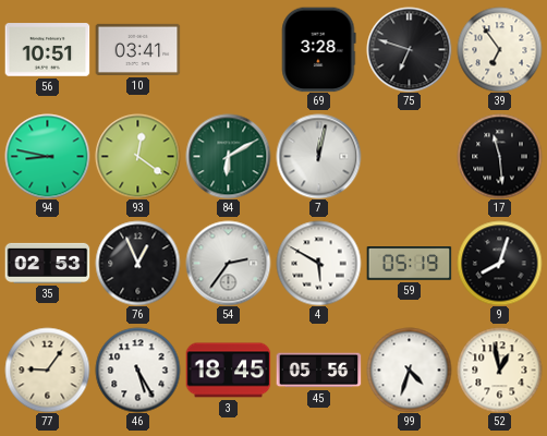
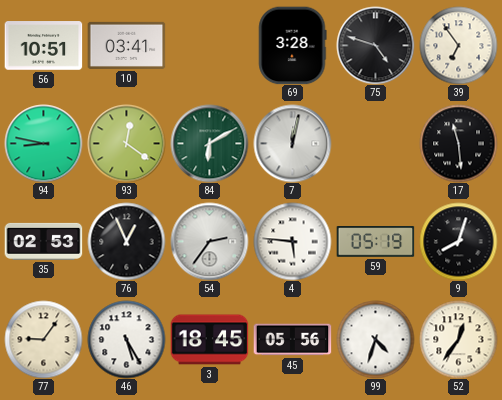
75: 6:48 -> 4:48 (375, 45)
4: 5:50 -> 5:46 (292, 241)
52: 12:58 -> 12:36 (458, 339)
